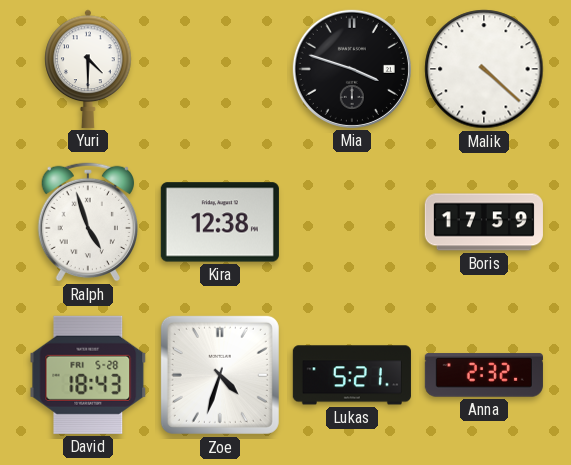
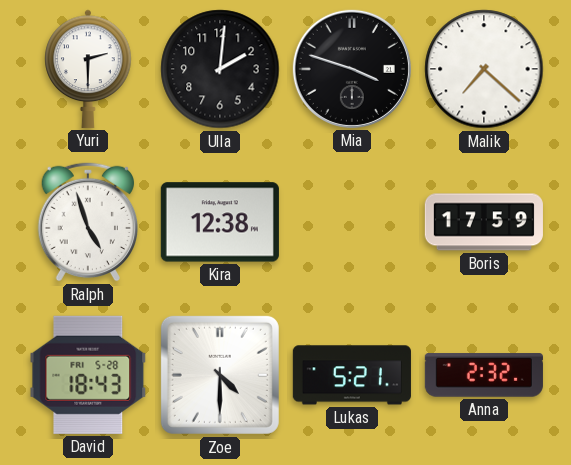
Yuri: 4:30 -> 2:30 (88, 69)
Ulla: none -> 2:01 (220, 69)
Malik: 4:22 -> 7:22 (484, 69)
Zoe: 4:33 -> 4:30 (220, 375)
